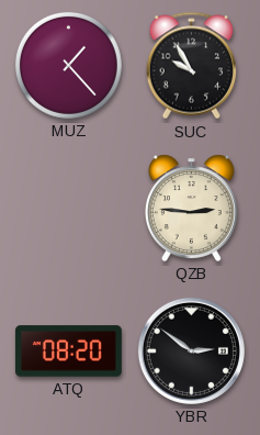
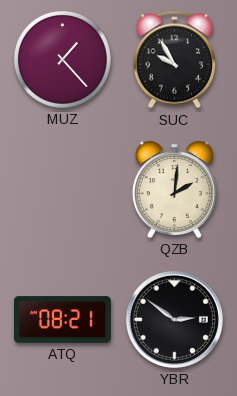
QZB: 2:46 -> 2:01 (174, 189)
ATQ: 08:20 -> 08:21 (62, 320)
